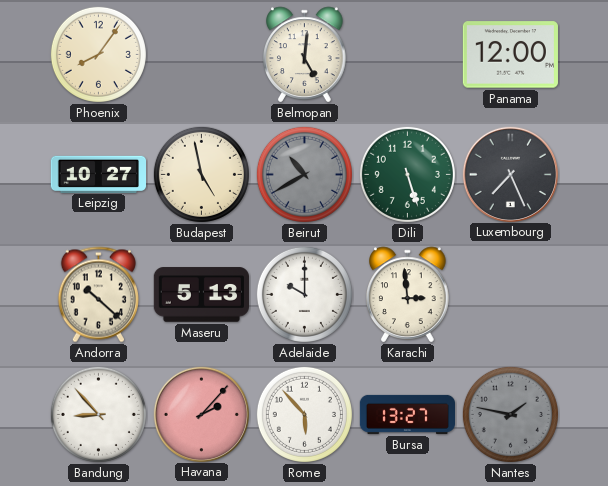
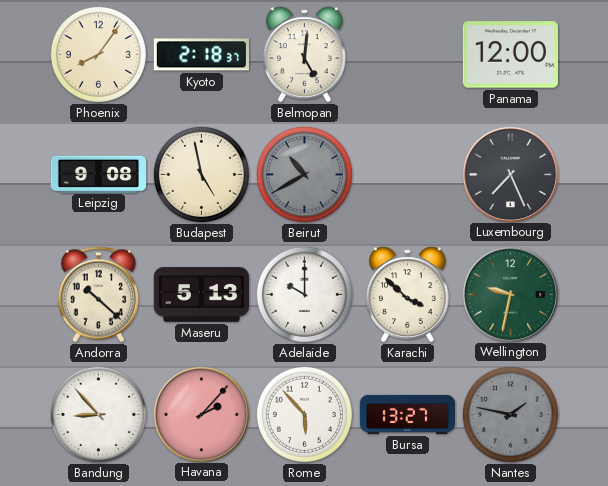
Kyoto: none -> 2:18 (201, 55)
Leipzig: 10:27 -> 9:08 (98, 174)
Dili: 5:27 -> none (407, 174)
Karachi: 2:59 -> 3:52 (408, 295)
Wellington: none -> 9:32 (510, 294)
